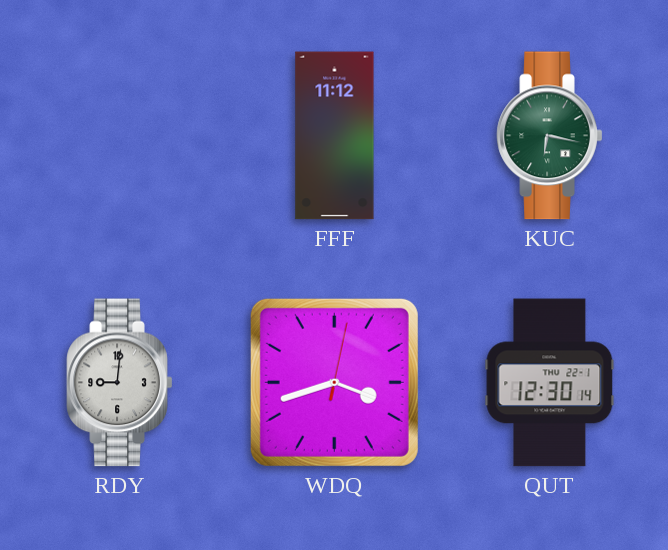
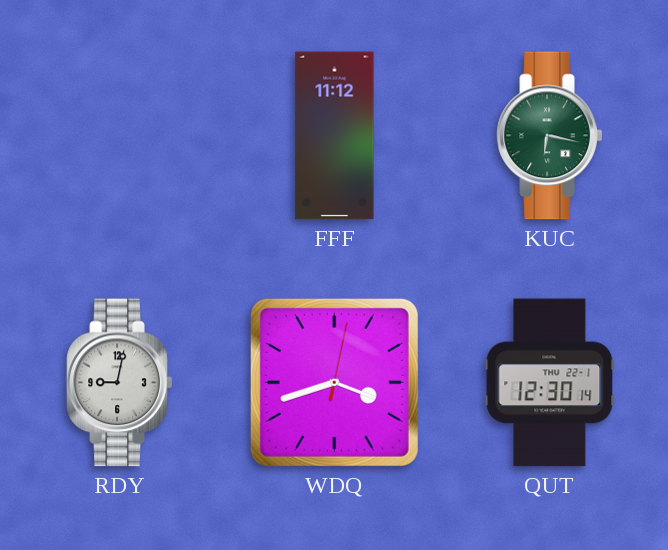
RDY: 9:01 -> 9:02 (120, 383)
